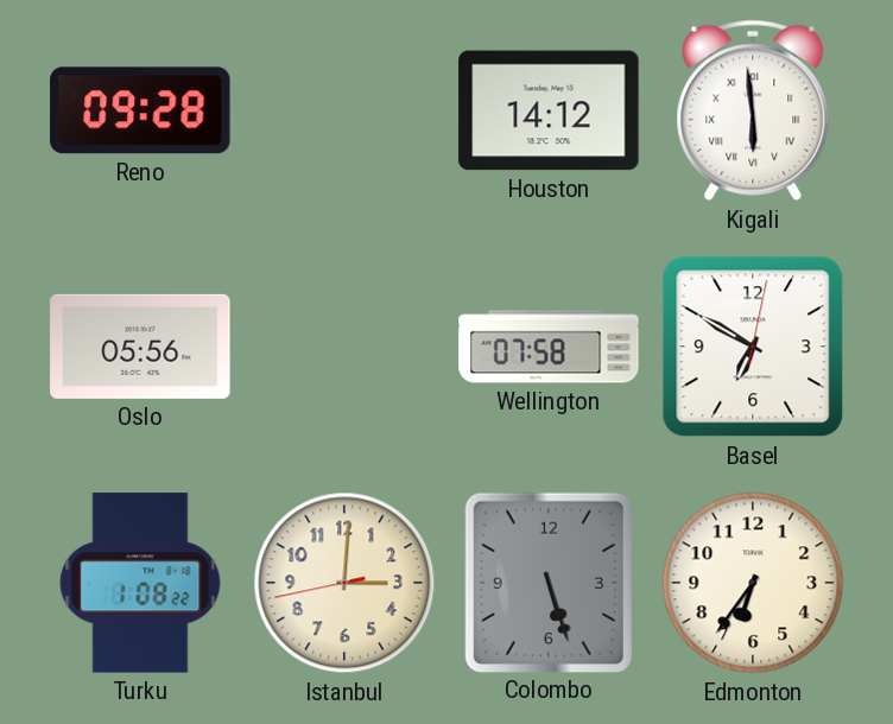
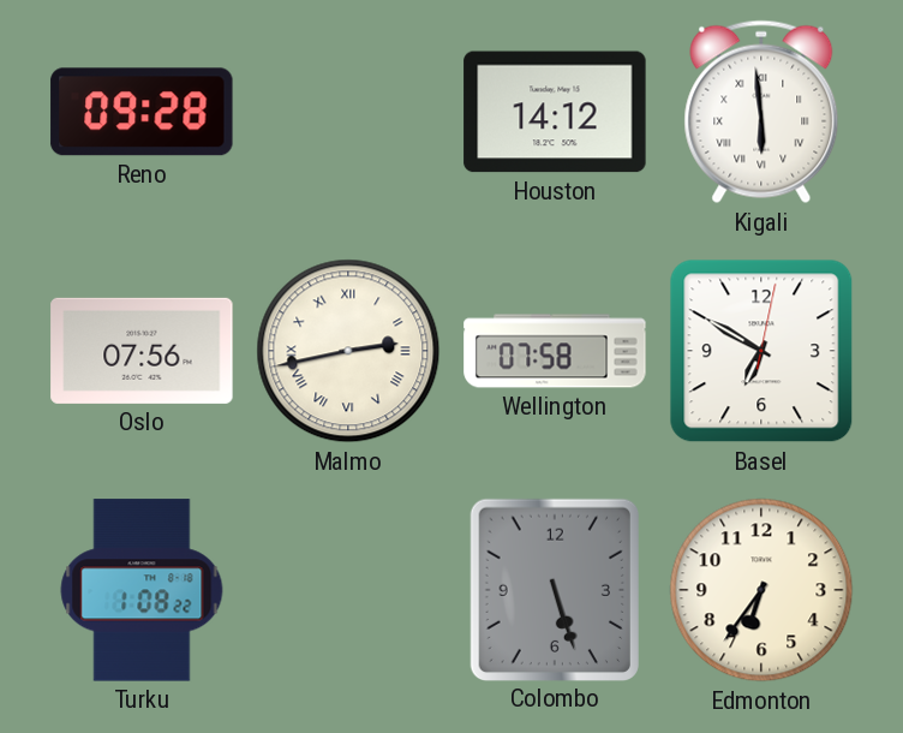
Oslo: 05:56 -> 07:56 (142, 351)
Malmo: none -> 2:43 (348, 351)
Istanbul: 3:00 -> none (344, 583)
